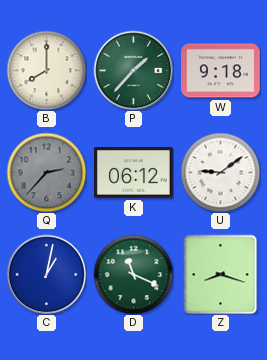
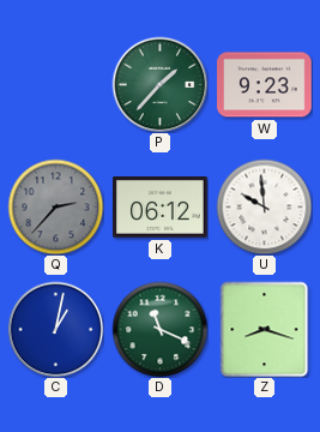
B: 8:00 -> none (46, 70)
W: 9:18 -> 9:23 (265, 85)
U: 9:09 -> 9:59 (264, 206)
